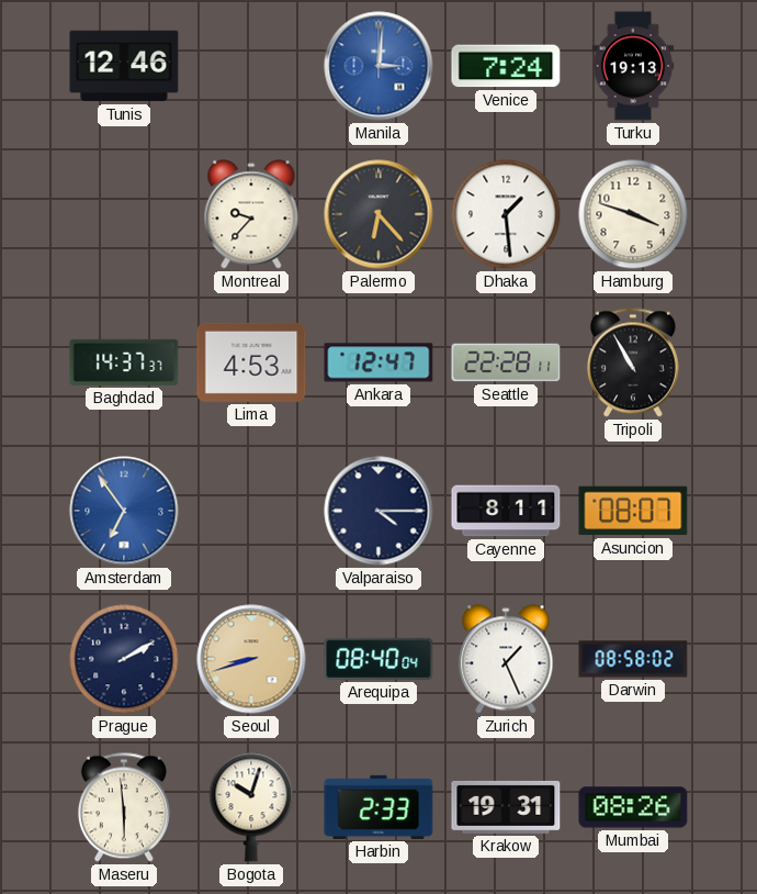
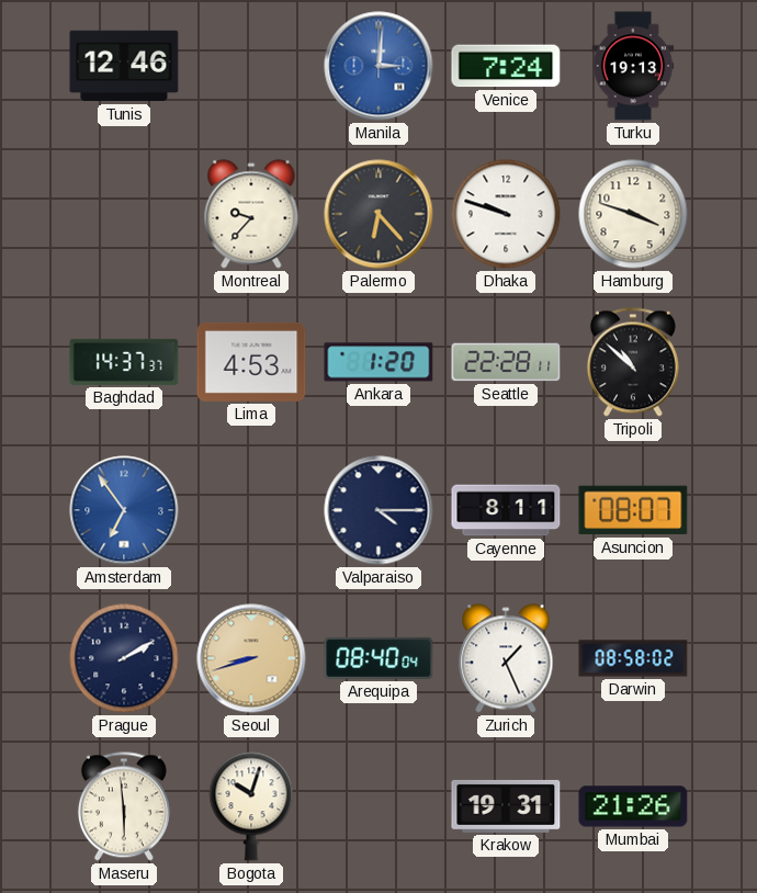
Dhaka: 1:29 -> 9:48 (506, 214)
Ankara: 12:47 -> 1:20 (378, 362)
Tripoli: 10:55 -> 10:52 (633, 362)
Harbin: 2:33 -> none (378, 807)
Mumbai: 08:26 -> 21:26 (633, 806)
